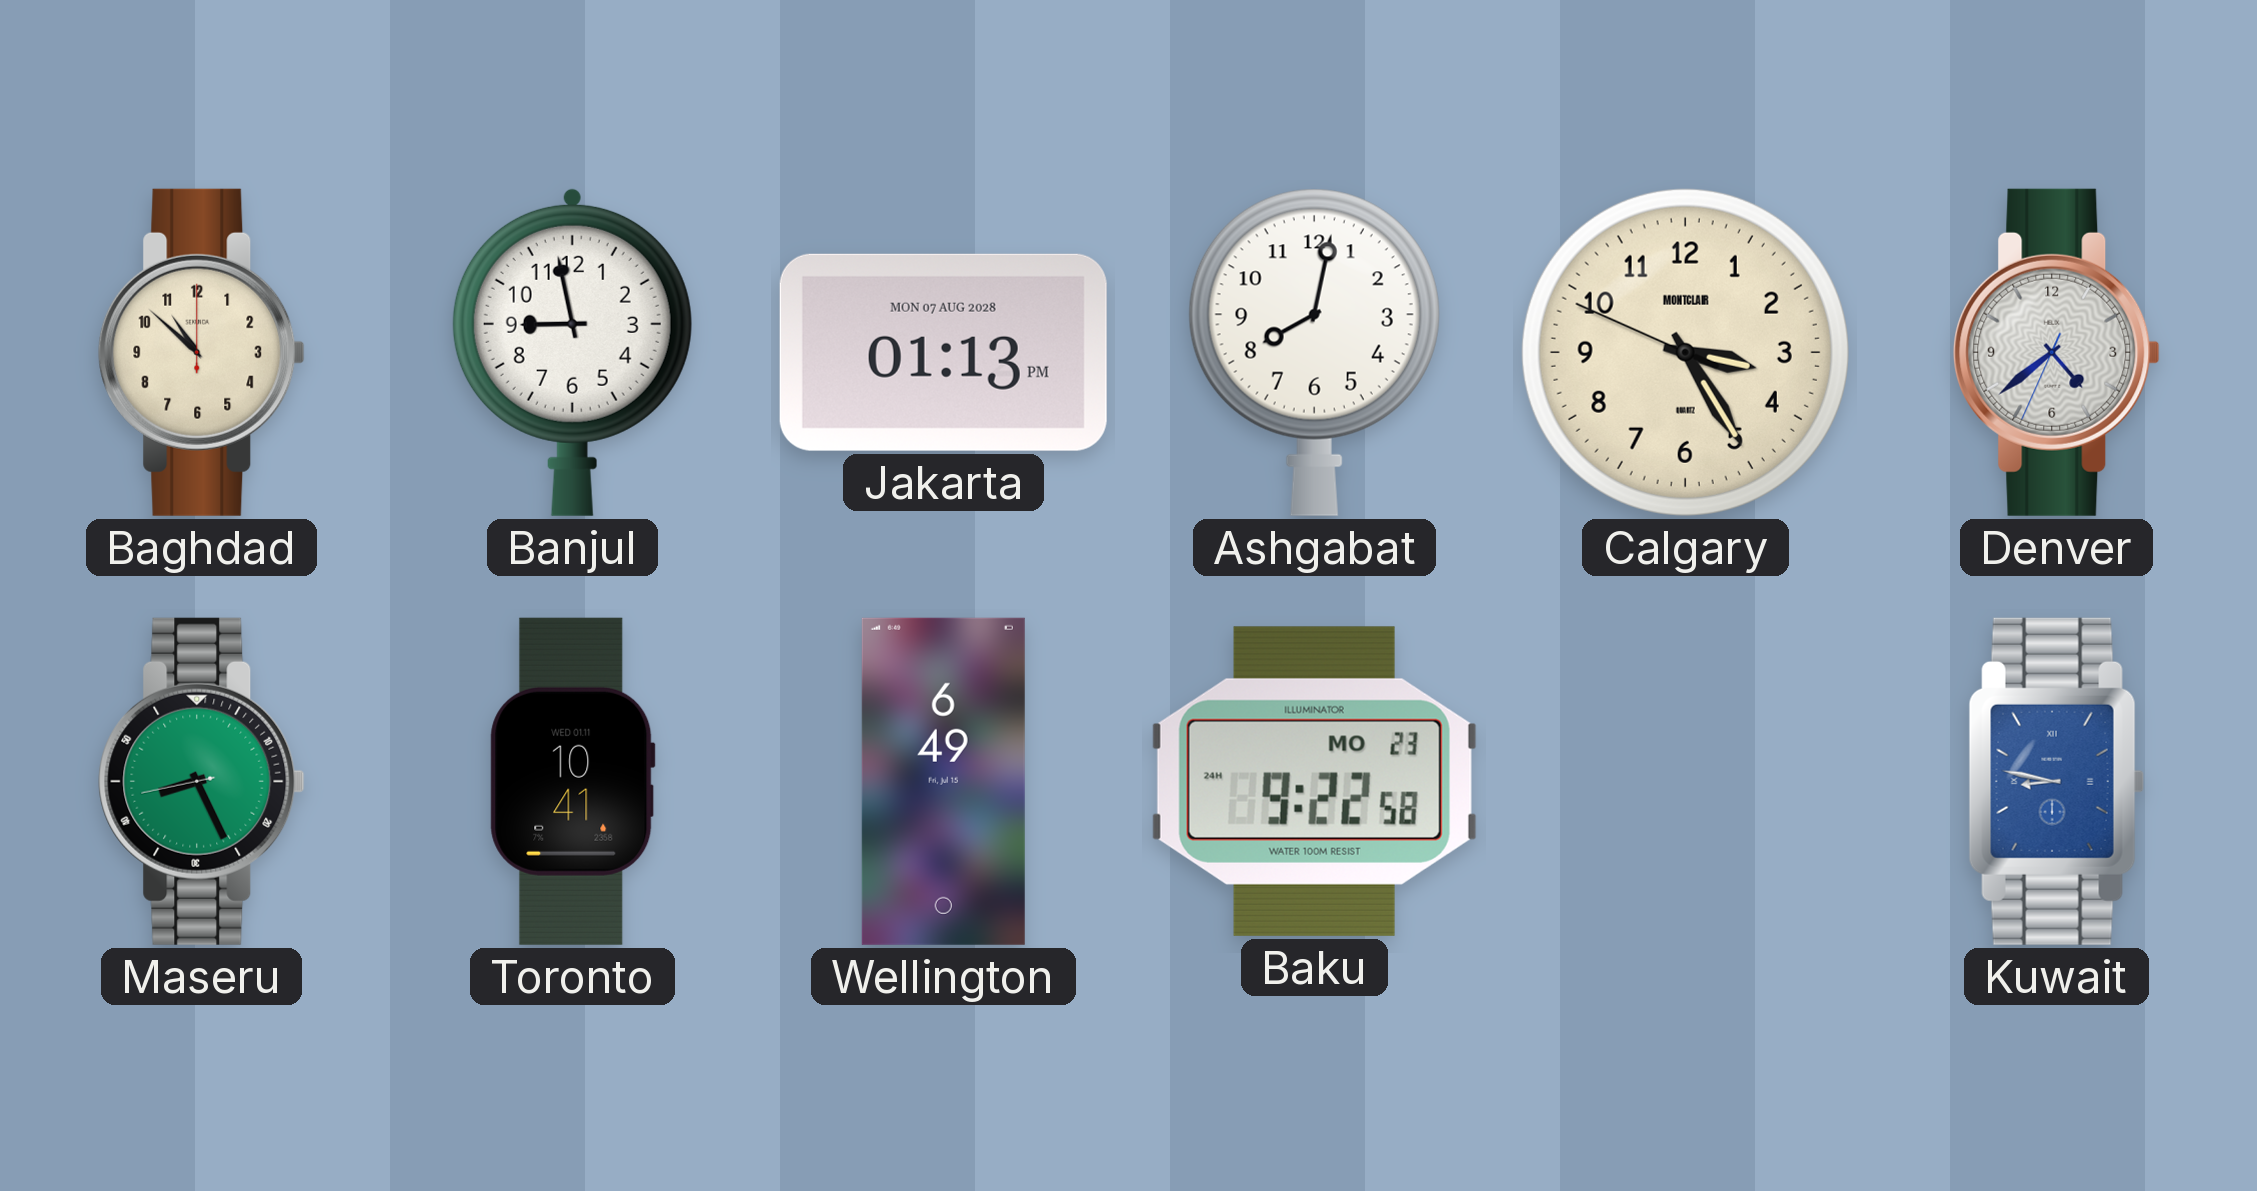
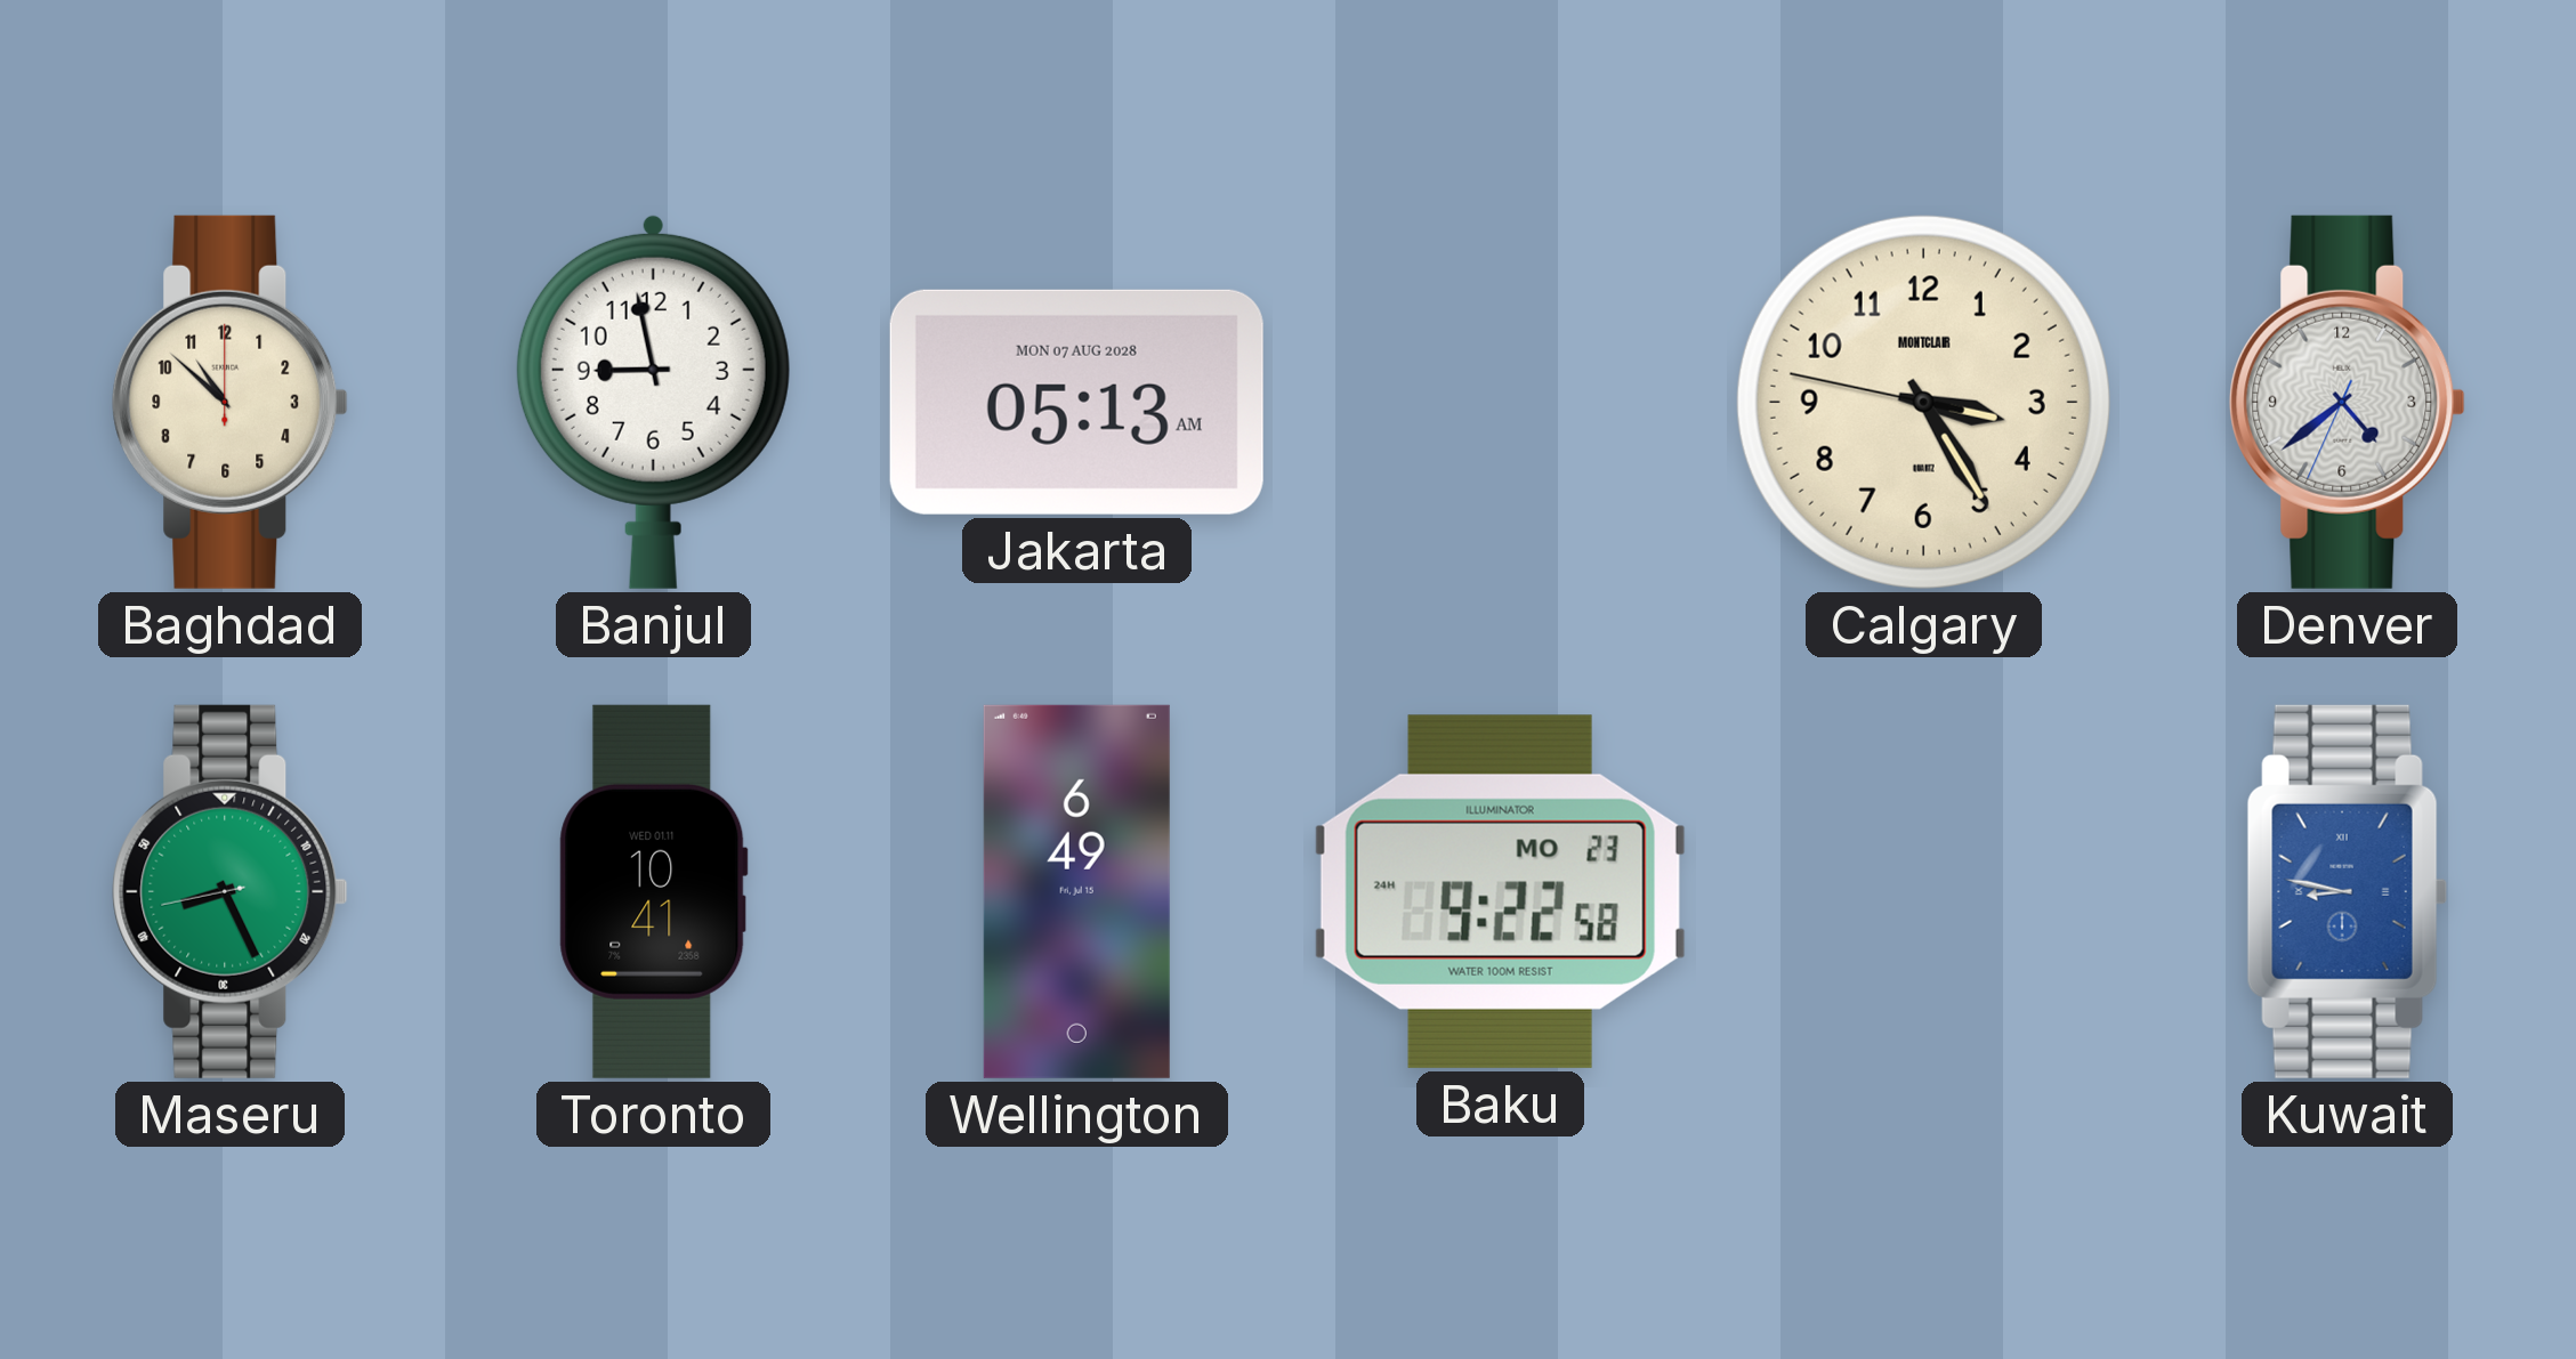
Jakarta: 01:13 -> 05:13 (1076, 402)
Ashgabat: 8:02 -> none (1314, 352)
Calgary: 3:24:49 -> 3:24:47 (1923, 402)
